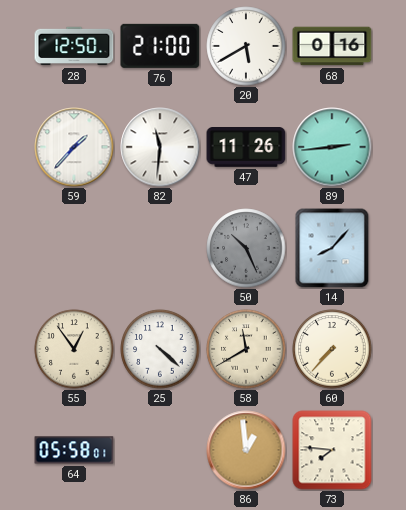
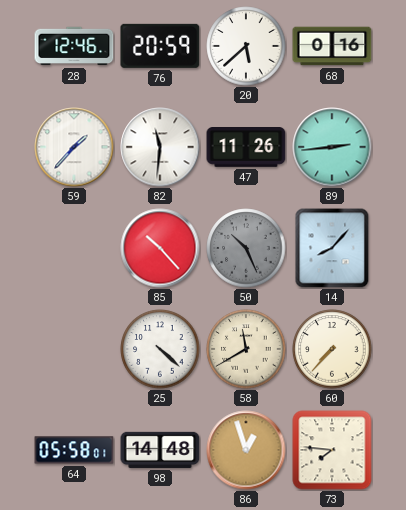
28: 12:50 -> 12:46 (74, 46)
76: 21:00 -> 20:59 (160, 46)
20: 5:40 -> 5:38 (246, 46)
85: none -> 10:23 (160, 248)
55: 12:54 -> none (74, 349)
98: none -> 14:48 (160, 450)
86: 12:59 -> 12:57 (246, 450)
